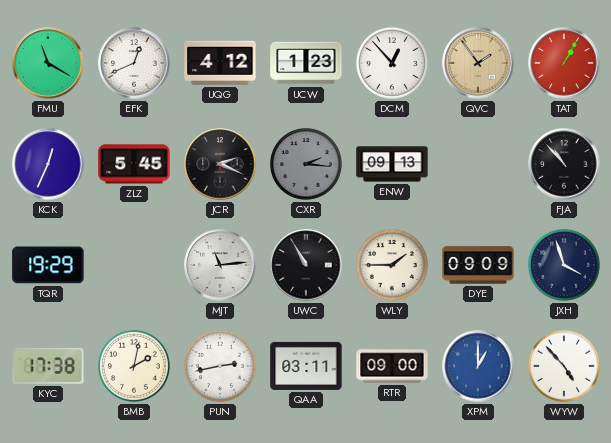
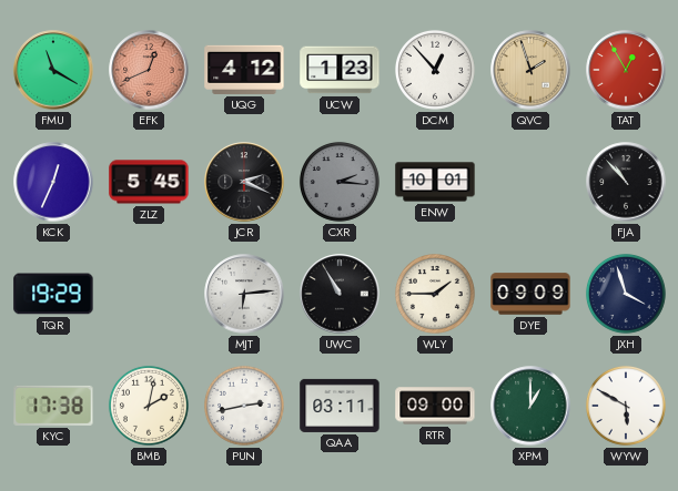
EFK dial: white -> salmon (149, 70)
QVC: 1:54 -> 1:57 (530, 70)
TAT: 1:05 -> 12:55 (626, 70)
ENW: 09:13 -> 10:01 (435, 182)
MJT: 11:14 -> 6:14 (244, 294)
XPM dial: blue -> green (530, 406)
WYW: 4:53 -> 5:50 (626, 406)
